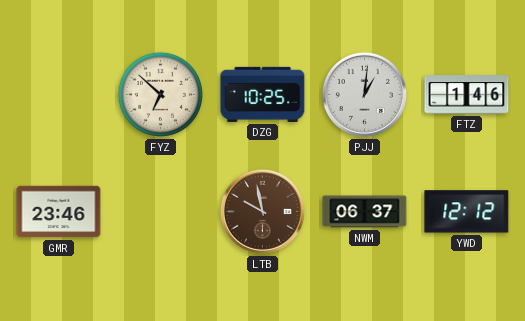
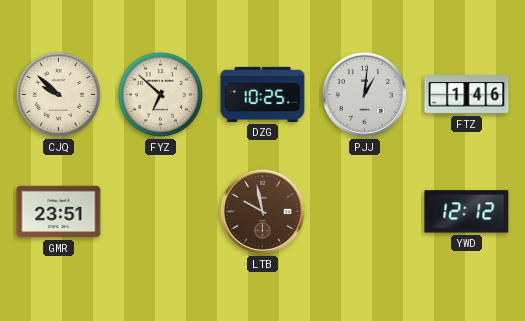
CJQ: none -> 9:52 (58, 94)
GMR: 23:46 -> 23:51 (59, 212)
NWM: 06:37 -> none (365, 212)
